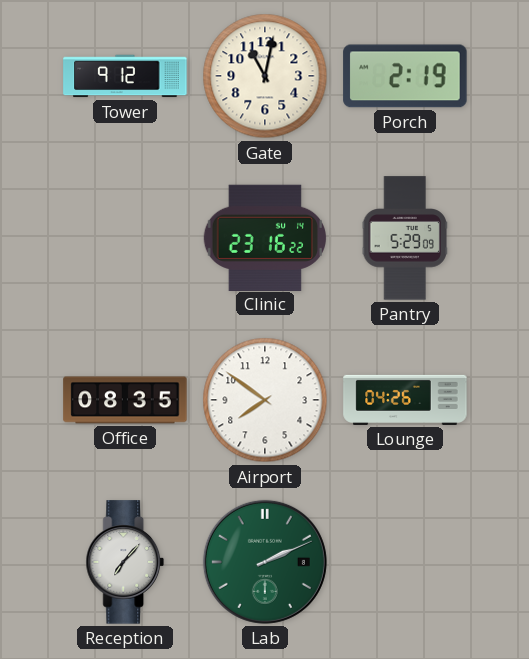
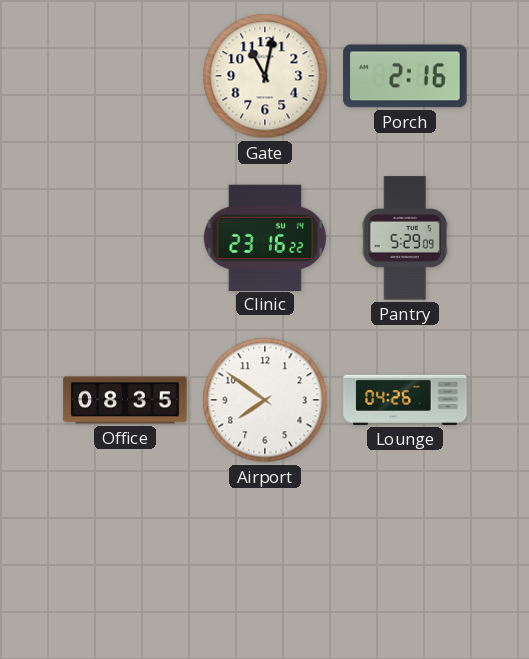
Tower: 9:12 -> none (125, 76)
Porch: 2:19 -> 2:16 (405, 76)
Reception: 7:07 -> none (125, 562)
Lab: 2:11 -> none (265, 562)
